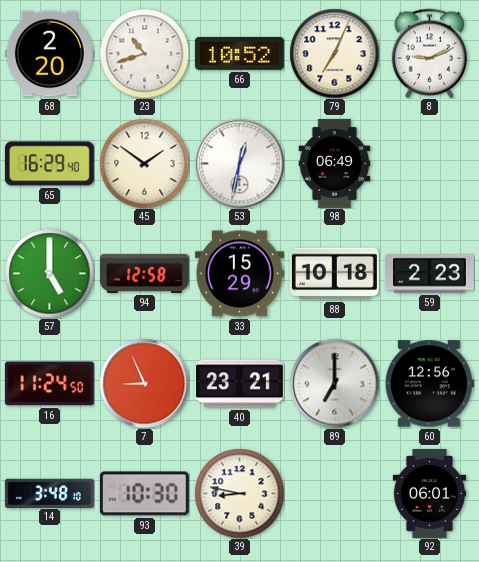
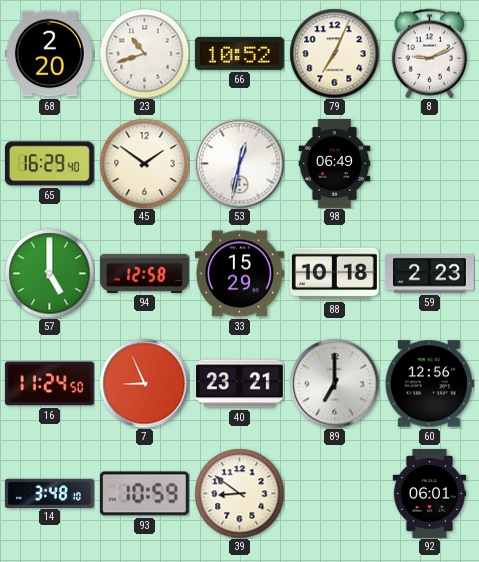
93: 10:30 -> 10:59 (144, 494)
39: 8:47 -> 8:51 (239, 493)
